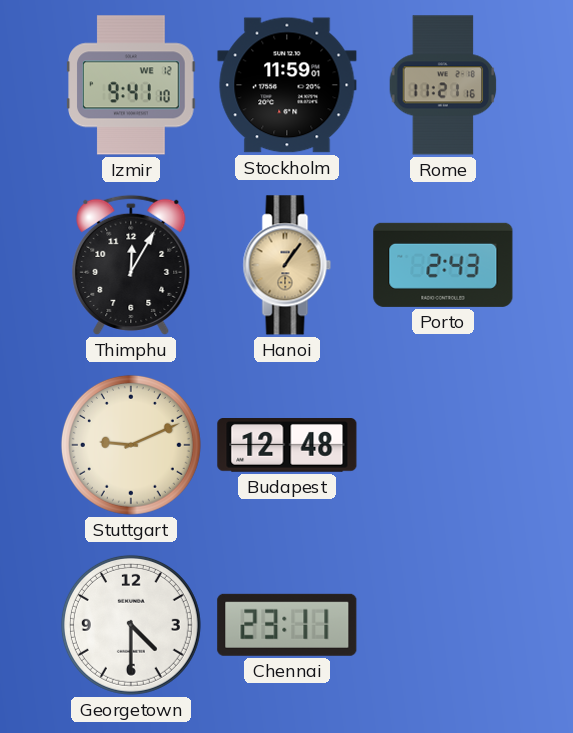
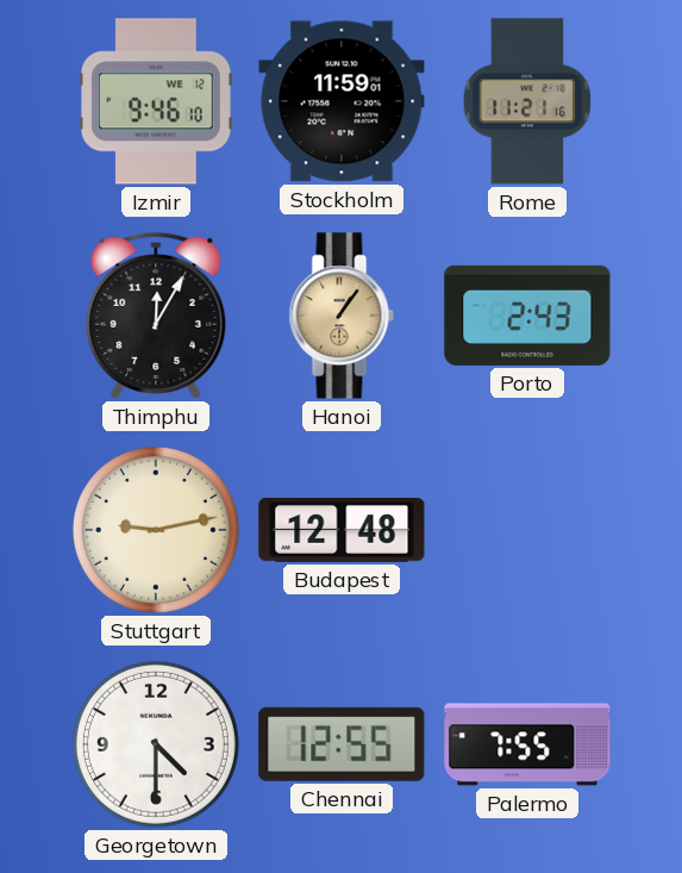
Izmir: 9:41 -> 9:46 (156, 101)
Stuttgart: 9:11 -> 9:13 (156, 530)
Chennai: 23:11 -> 12:55 (342, 744)
Palermo: none -> 7:55 (527, 744)
